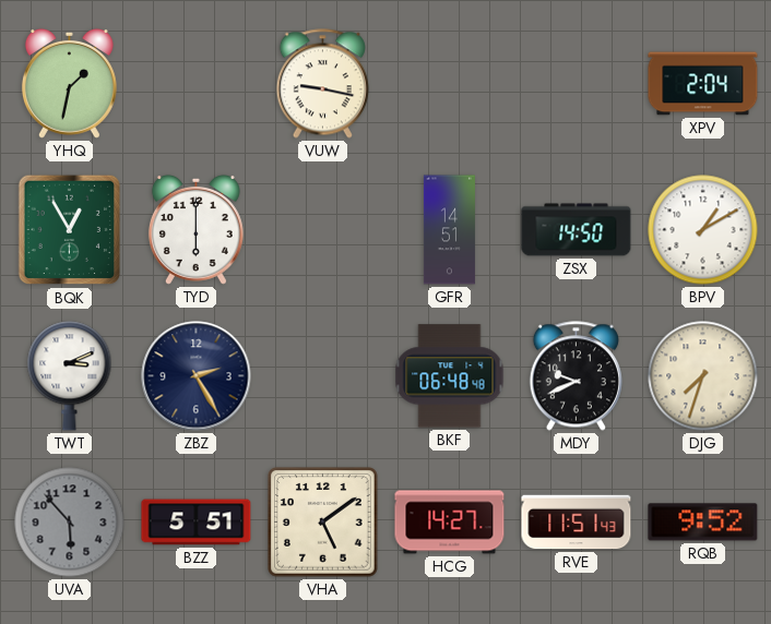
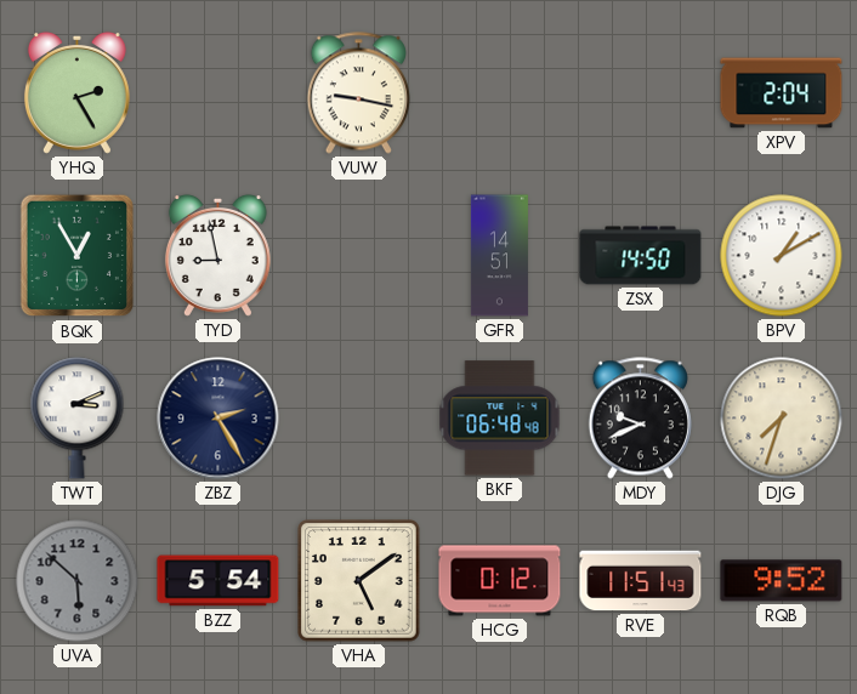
YHQ: 1:32 -> 2:25 (76, 92)
TYD: 6:00 -> 8:58 (217, 255)
UVA: 5:53 -> 5:52 (78, 581)
BZZ: 5:51 -> 5:54 (218, 581)
HCG: 14:27 -> 0:12 (500, 581)
